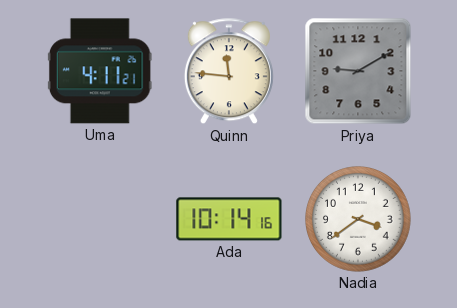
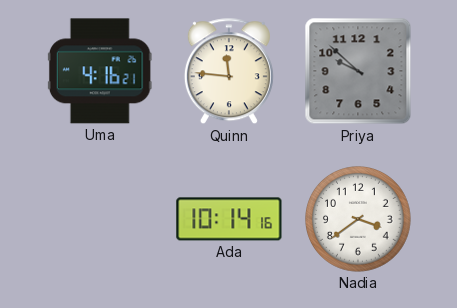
Uma: 4:11 -> 4:16 (100, 71)
Priya: 9:10 -> 9:52 (358, 71)
